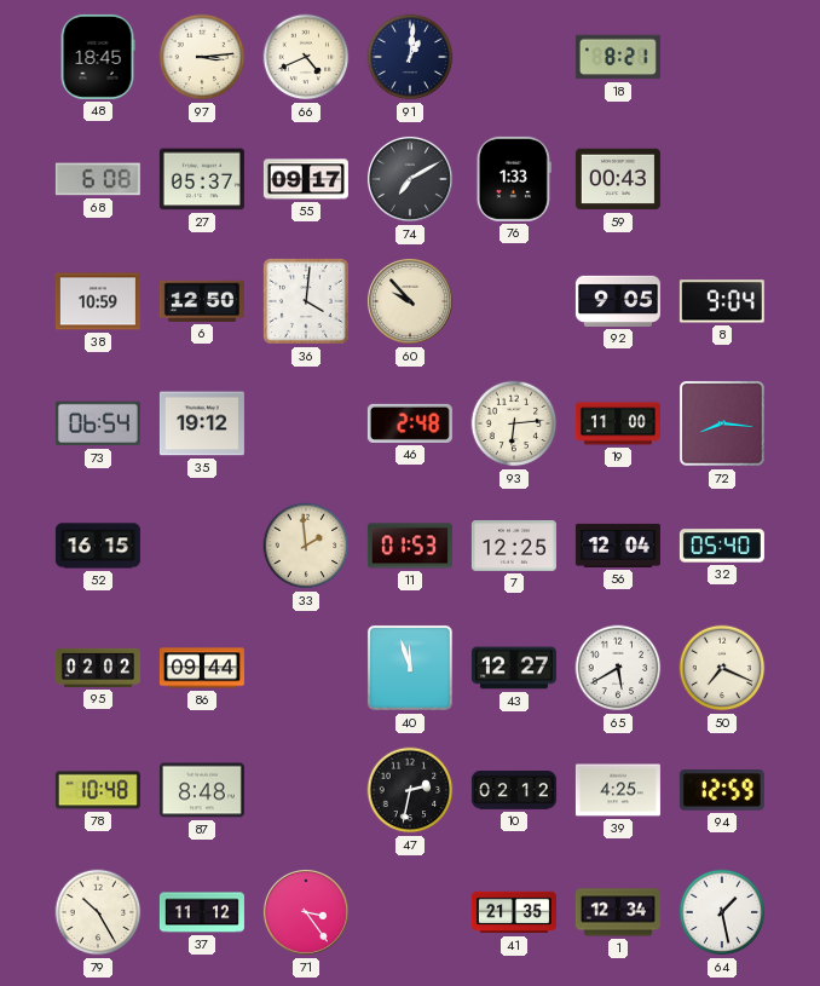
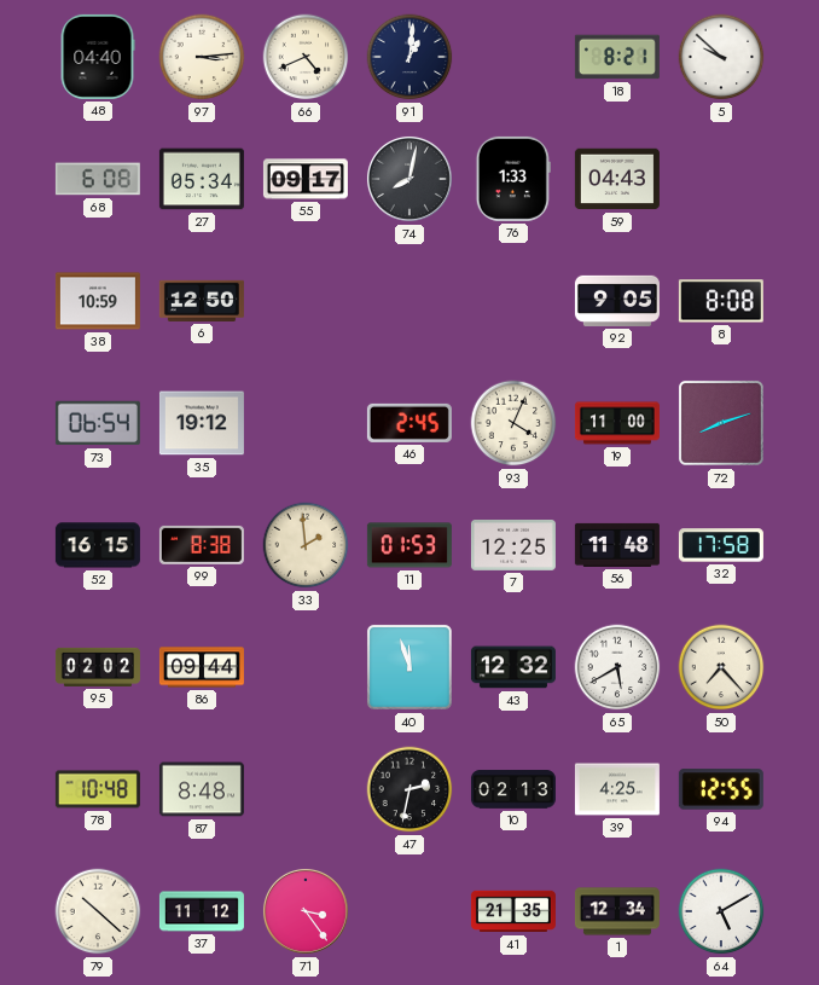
48: 18:45 -> 04:40 (98, 57)
5: none -> 9:52 (721, 57)
27: 05:37 -> 05:34 (202, 179)
74: 7:10 -> 8:02 (409, 179)
59: 00:43 -> 04:43 (617, 179)
36: 4:01 -> none (307, 302)
60: 9:53 -> none (410, 301)
8: 9:04 -> 8:08 (721, 301)
46: 2:48 -> 2:45 (409, 423)
93: 6:14 -> 4:04 (513, 423)
72: 8:16 -> 8:12 (721, 423)
99: none -> 8:38 (202, 545)
56: 12:04 -> 11:48 (617, 545)
32: 05:40 -> 17:58 (721, 545)
43: 12:27 -> 12:32 (513, 667)
50: 7:19 -> 7:23 (721, 667)
10: 02:12 -> 02:13 (513, 789)
94: 12:59 -> 12:55 (721, 789)
79: 10:25 -> 10:22 (98, 911)
64: 1:28 -> 5:10 (721, 911)
